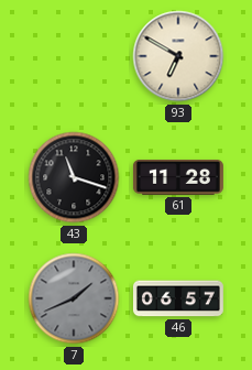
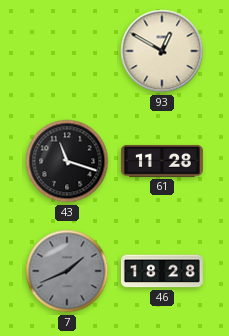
93: 6:50 -> 12:50 (162, 51)
46: 06:57 -> 18:28 (162, 271)
